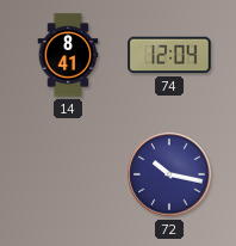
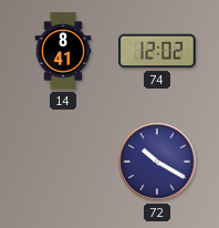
74: 12:04 -> 12:02 (157, 51)
72: 10:17 -> 10:20 (157, 162)
